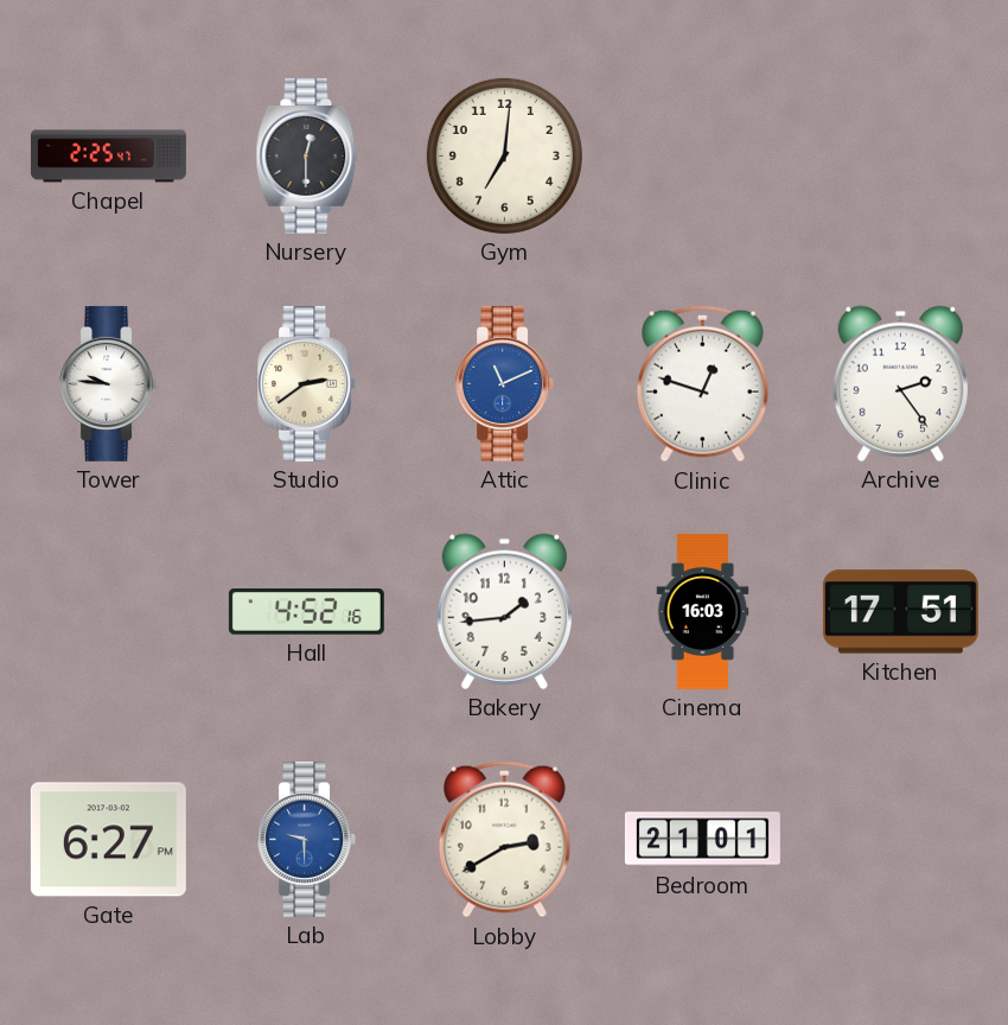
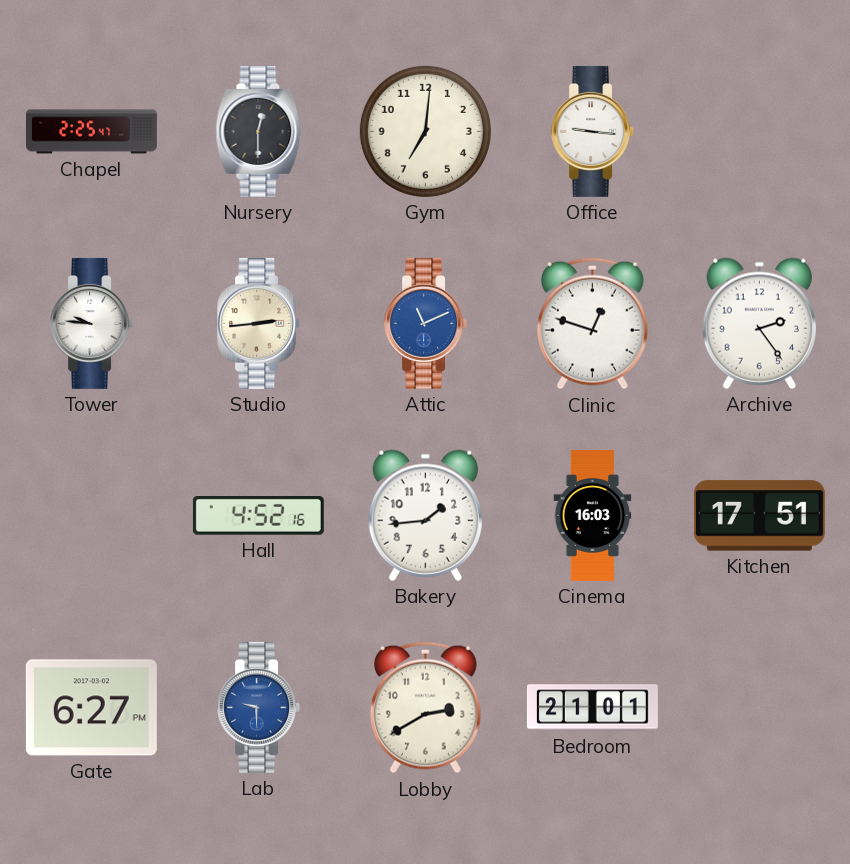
Office: none -> 9:16 (593, 131)
Studio: 2:39 -> 2:44 (259, 323)
